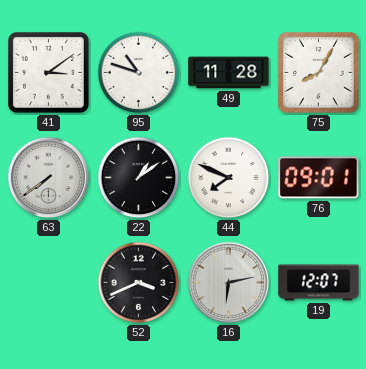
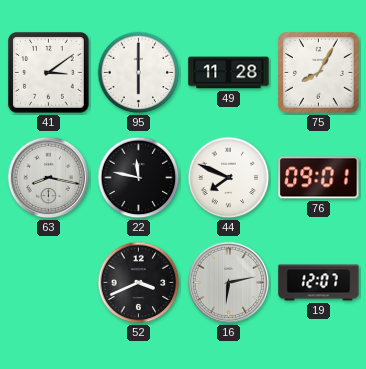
95: 10:48 -> 6:00 (139, 73)
63: 7:39 -> 8:17 (49, 178)
22: 1:09 -> 11:47 (139, 178)
